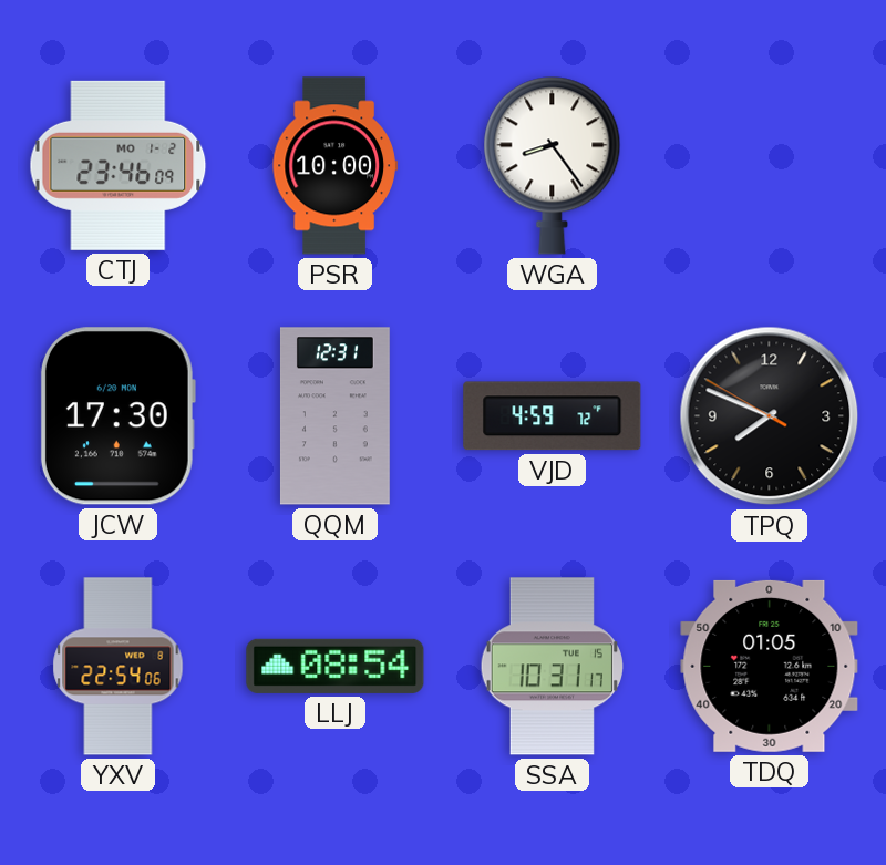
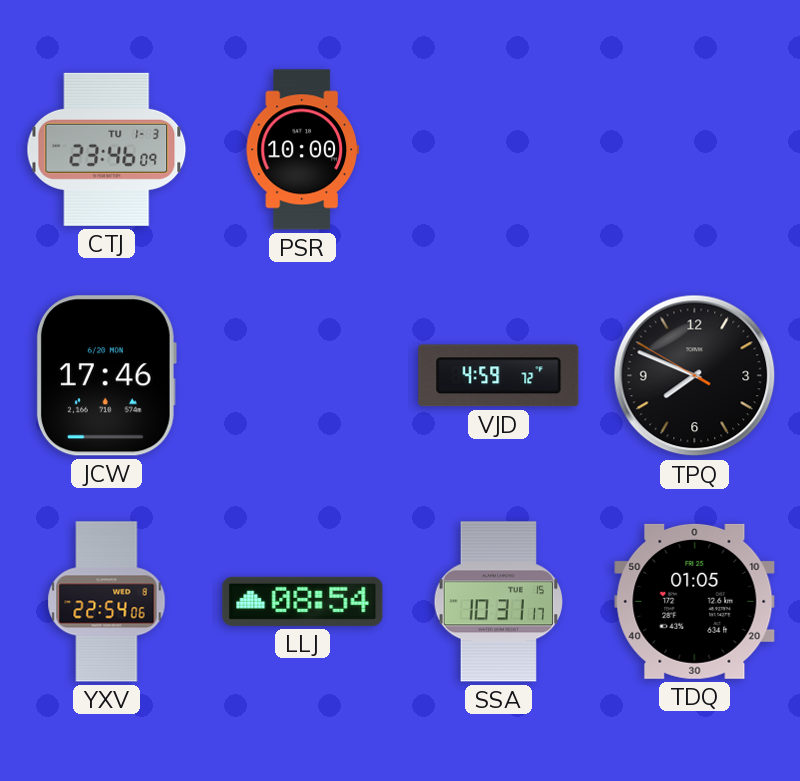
CTJ date: MO 1-2 -> TU 1-3 (107, 149)
WGA: 8:24 -> none (553, 165)
JCW: 17:30 -> 17:46 (106, 376)
QQM: 12:31 -> none (334, 416)
